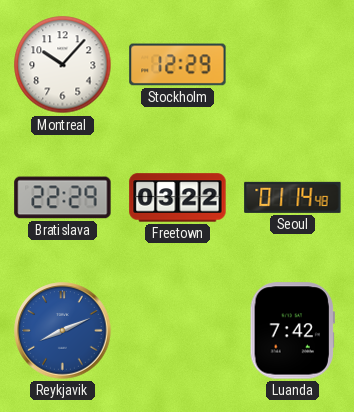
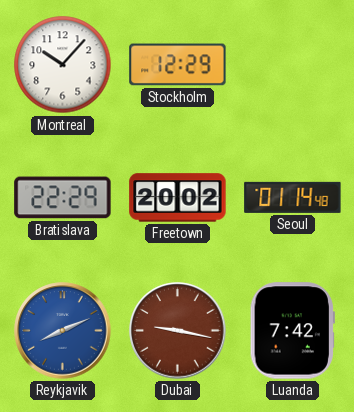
Freetown: 03:22 -> 20:02 (178, 198)
Dubai: none -> 9:17 (178, 331)
